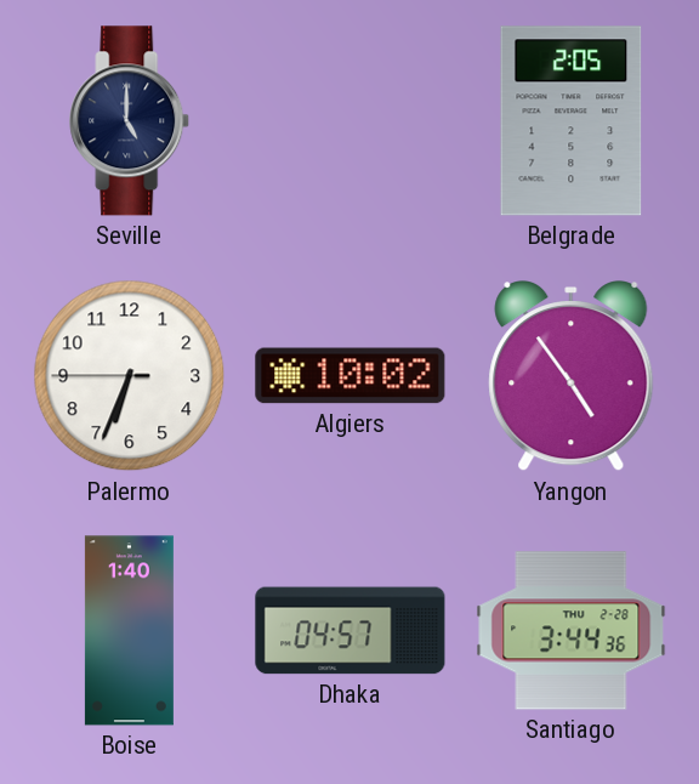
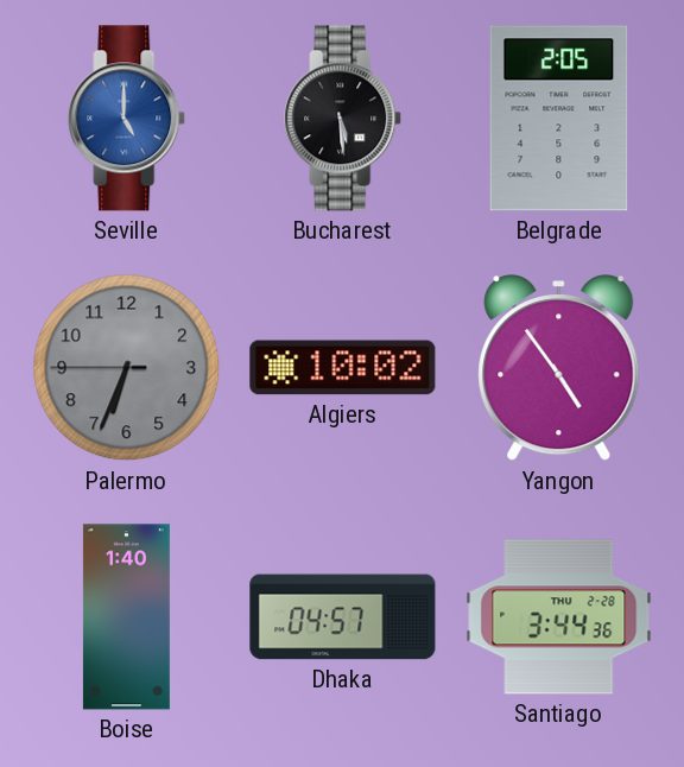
Seville dial: navy -> blue (127, 119)
Bucharest: none -> 5:29 (343, 119)
Palermo dial: white -> grey (127, 368)
